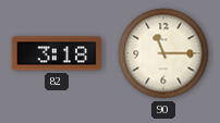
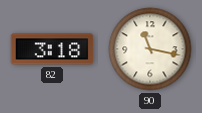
90: 11:15 -> 11:17 (150, 49)
